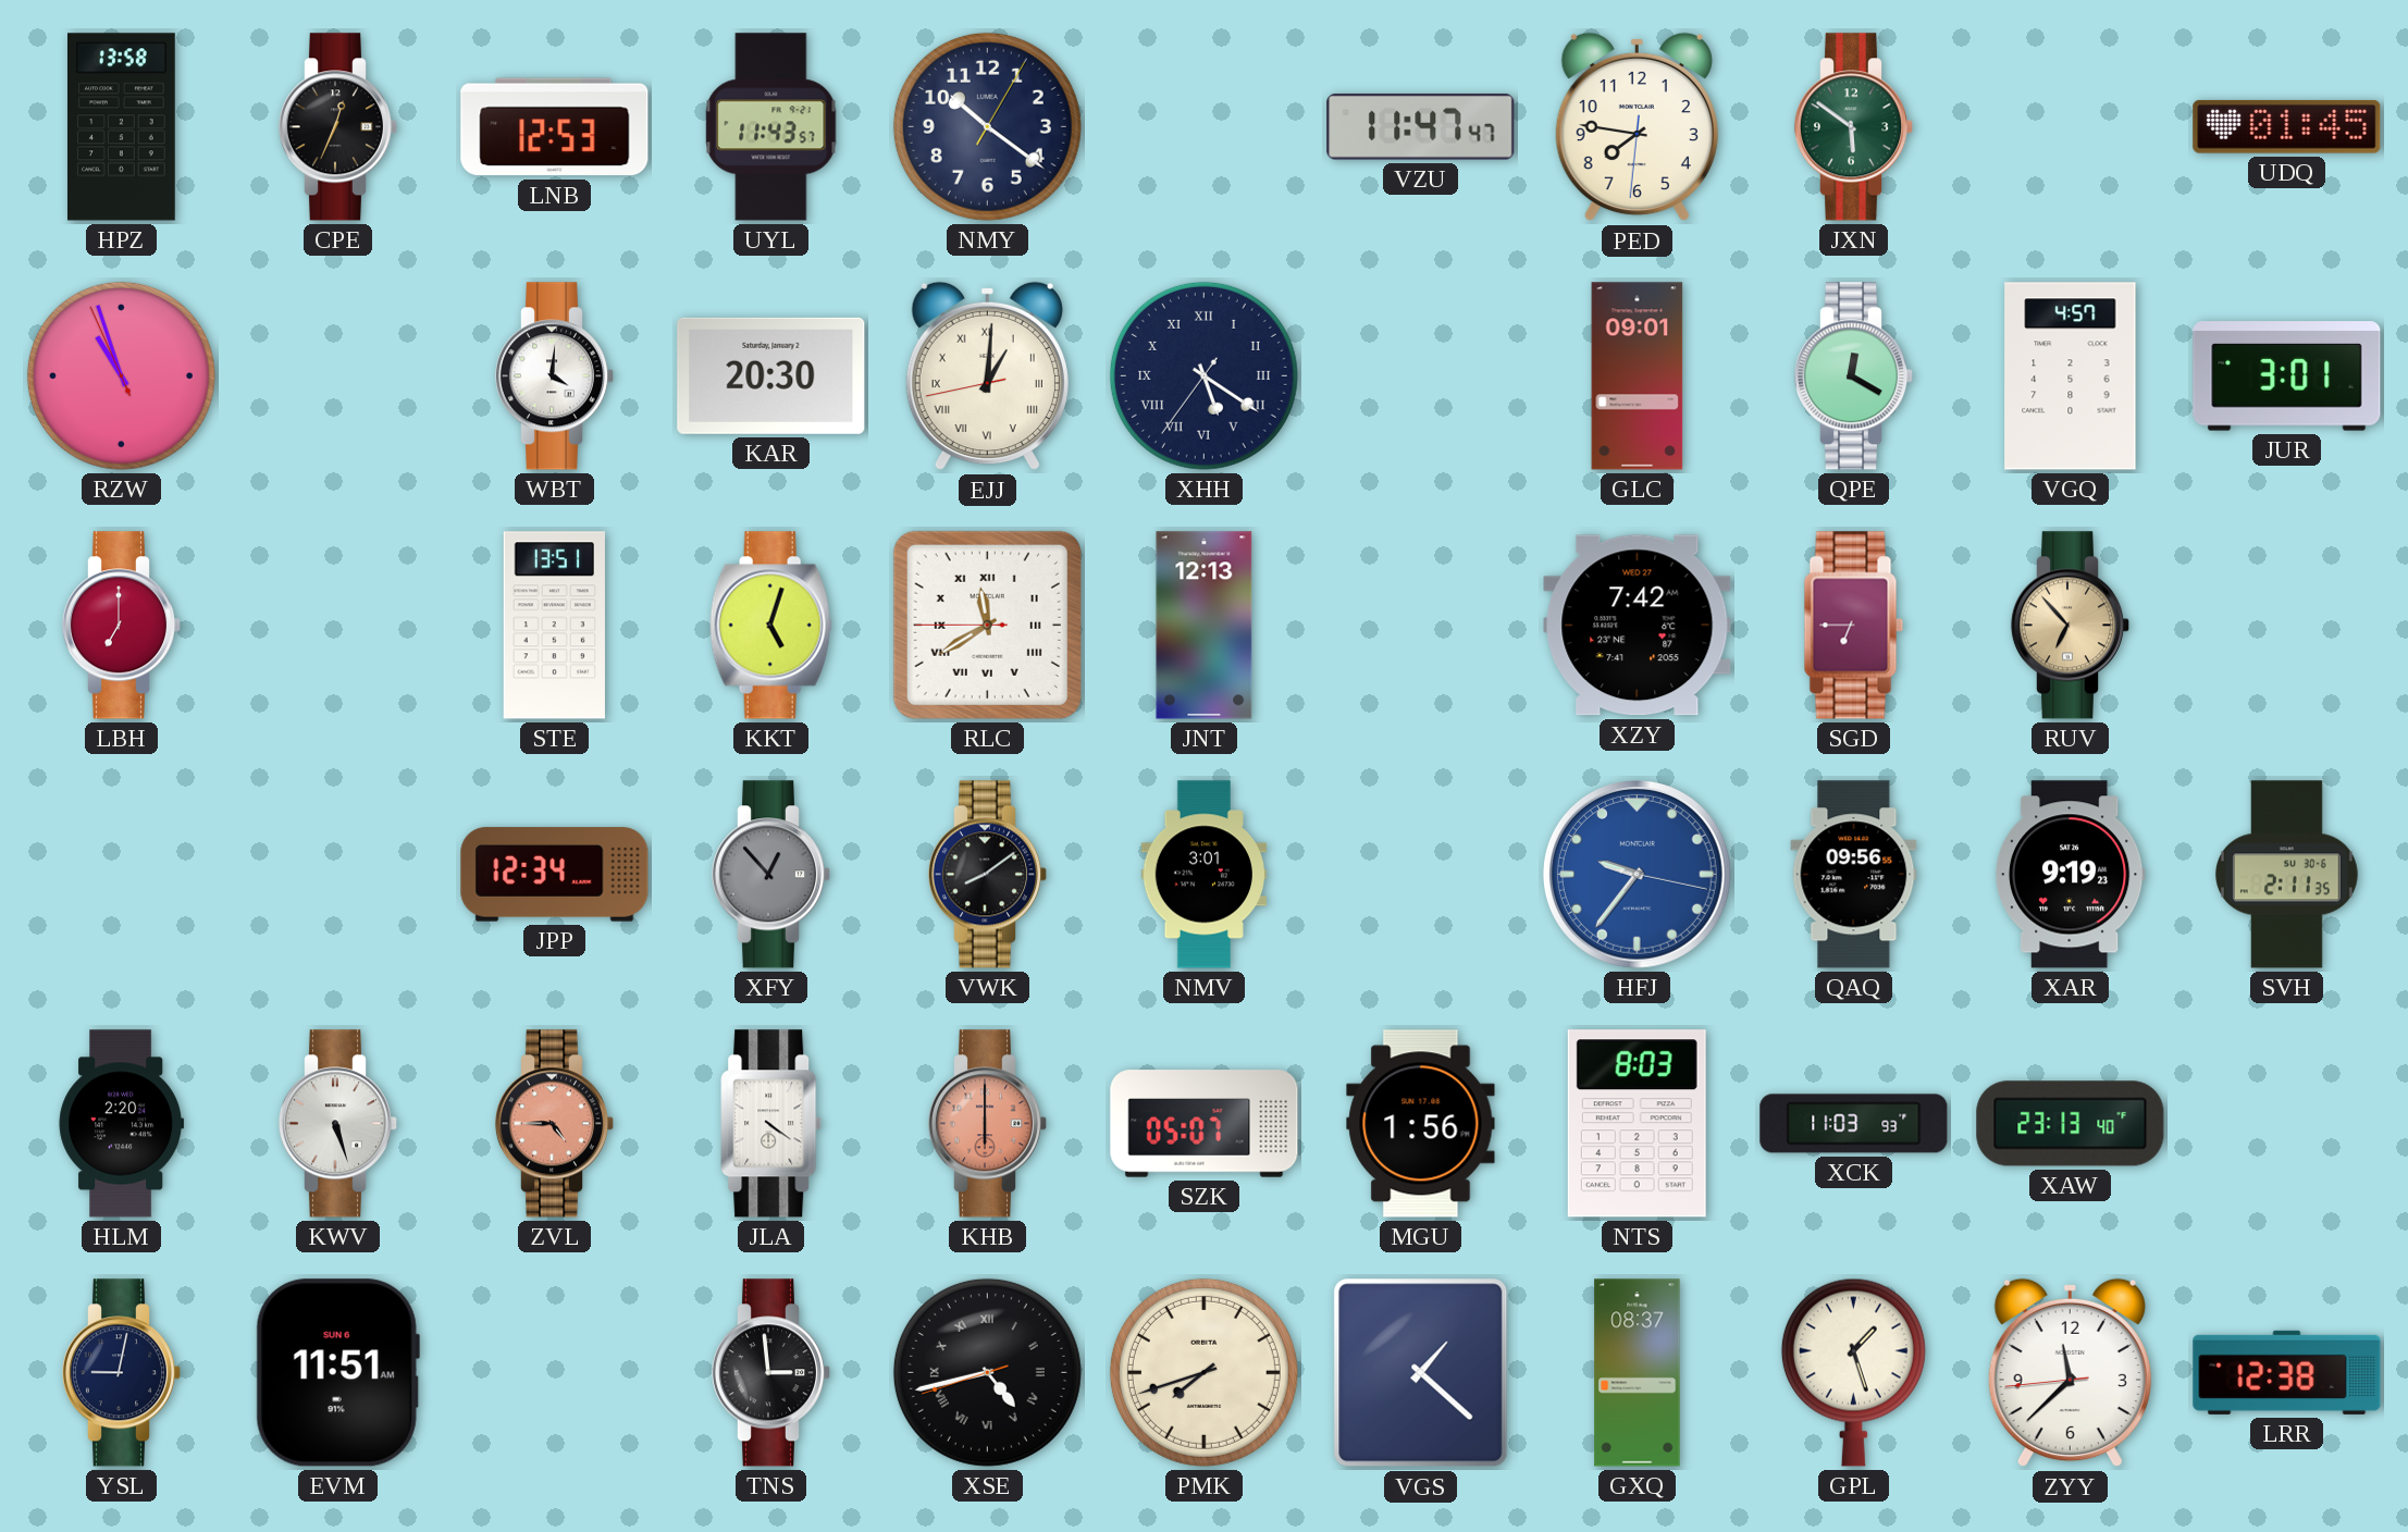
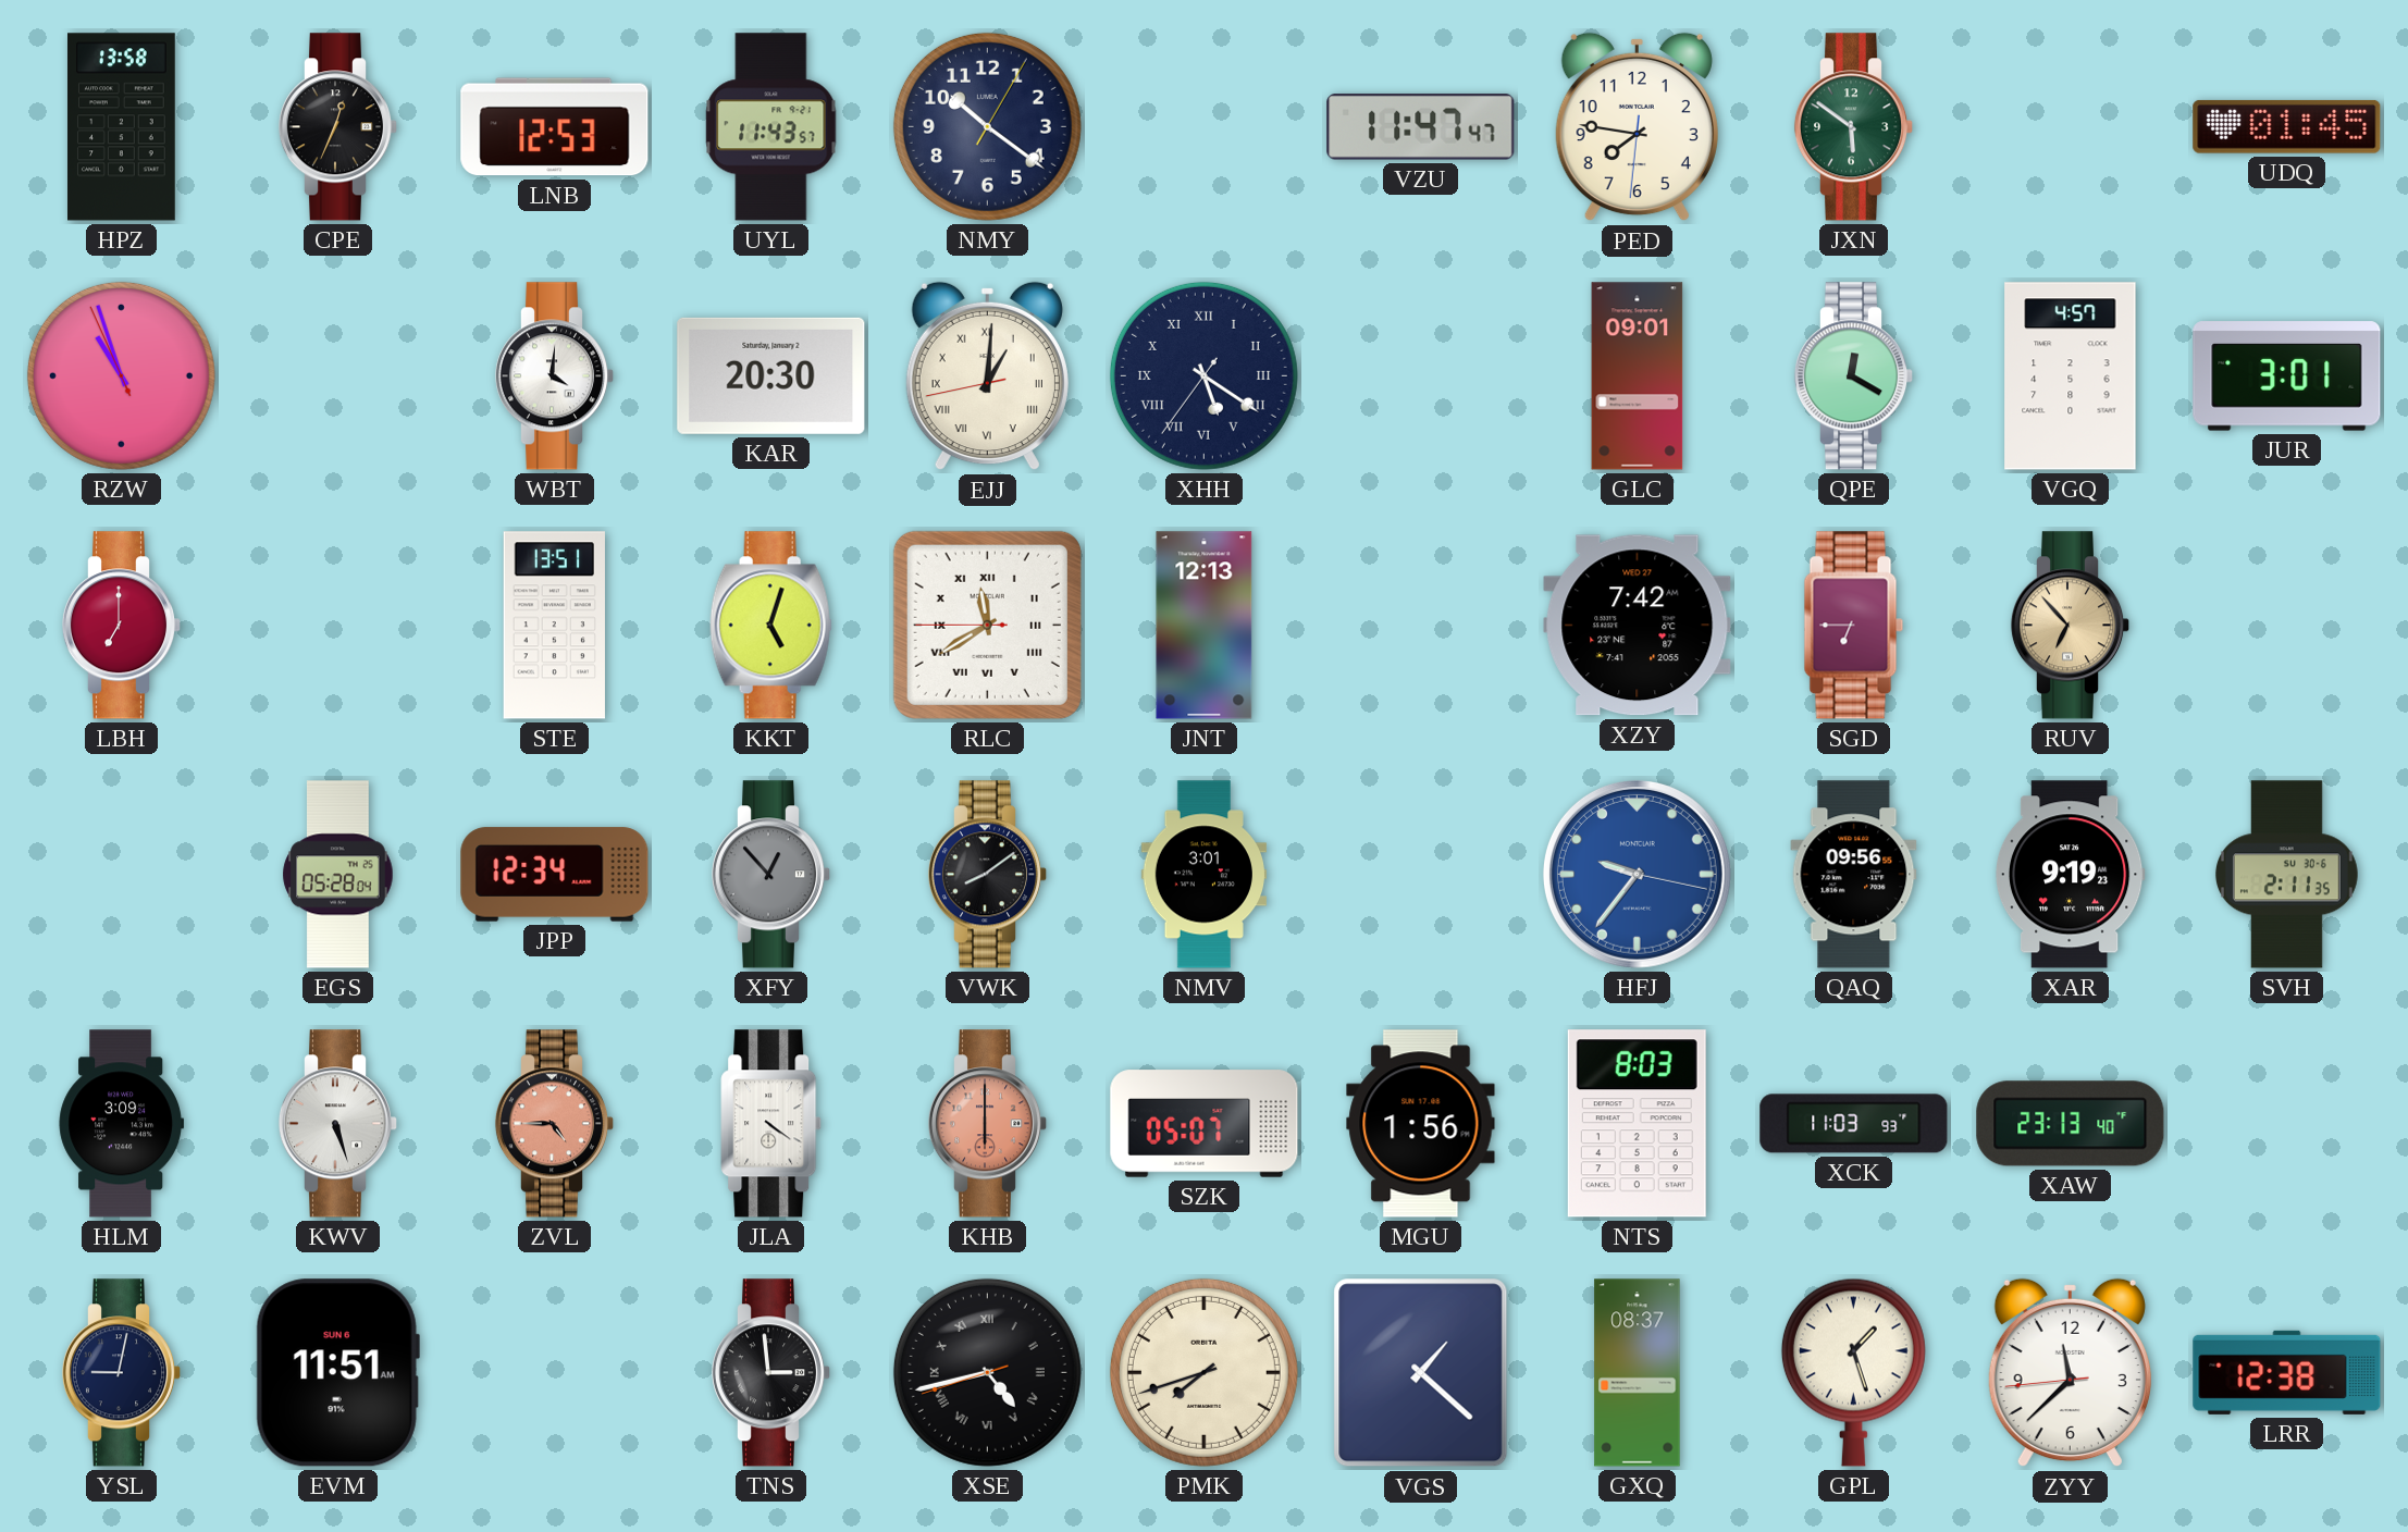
EGS: none -> 05:28 (338, 875)
HLM: 2:20 -> 3:09 (122, 1124)
